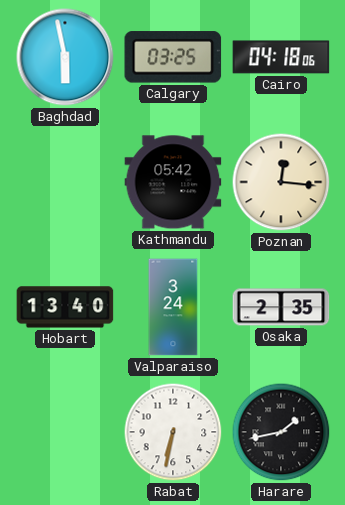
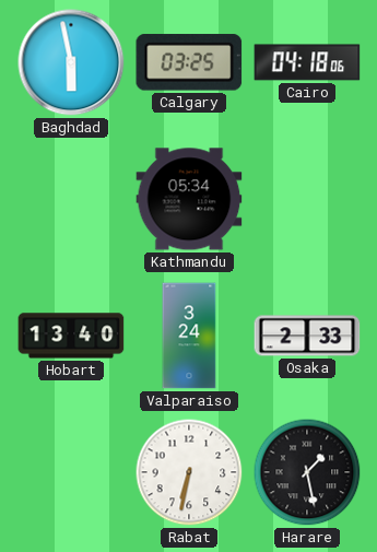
Kathmandu: 05:42 -> 05:34 (189, 199)
Poznan: 12:16 -> none (281, 182)
Osaka: 2:35 -> 2:33 (307, 336)
Harare: 1:43 -> 1:28 (307, 472)
